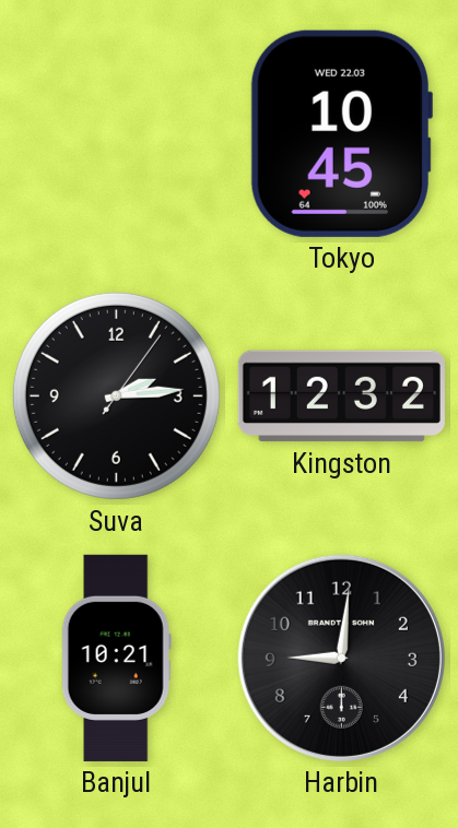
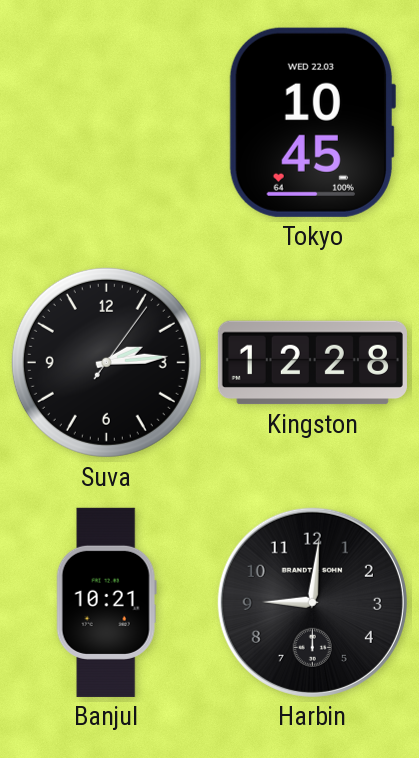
Kingston: 12:32 -> 12:28 (312, 363)
